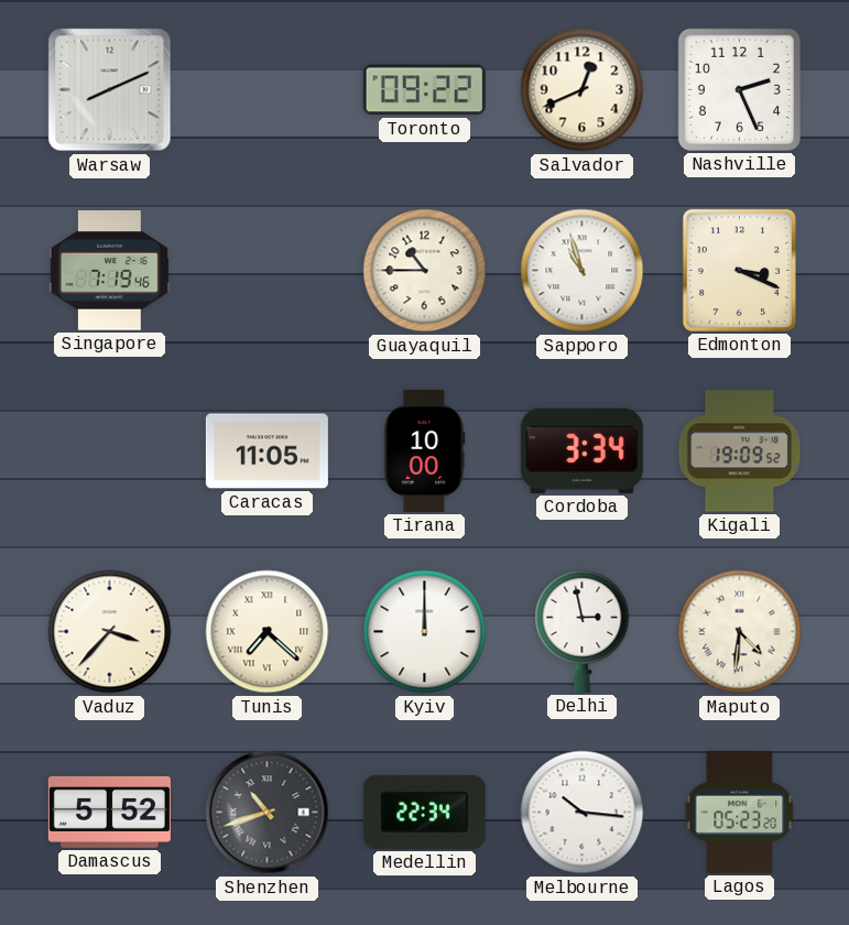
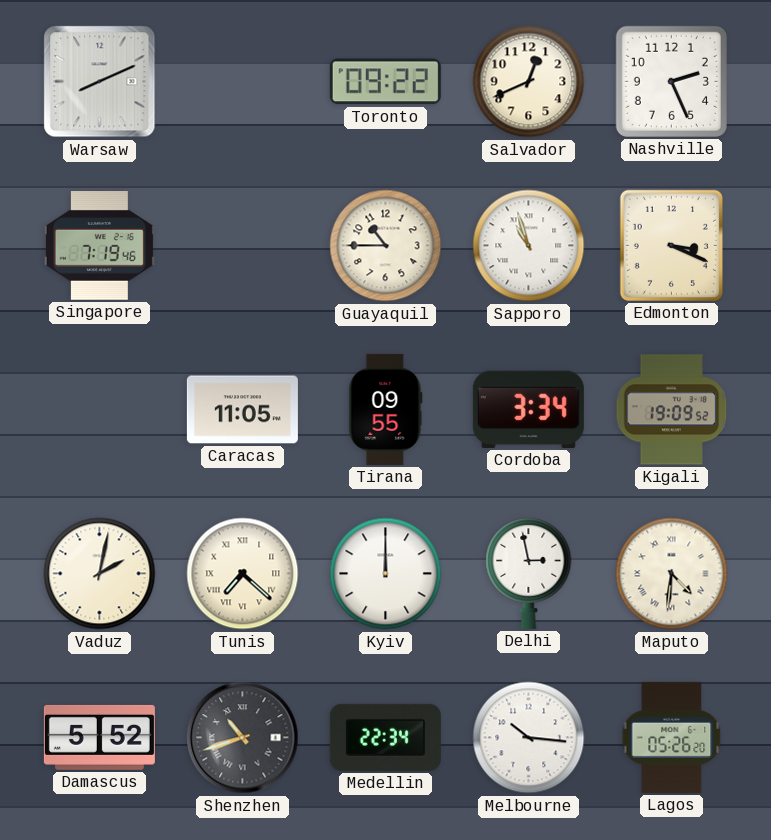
Tirana: 10:00 -> 09:55 (386, 409)
Vaduz: 3:37 -> 2:02 (100, 574)
Lagos: 05:23 -> 05:26 (672, 737)
